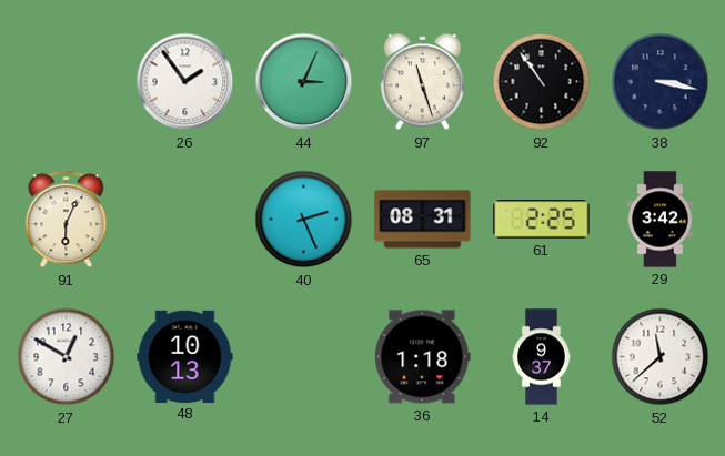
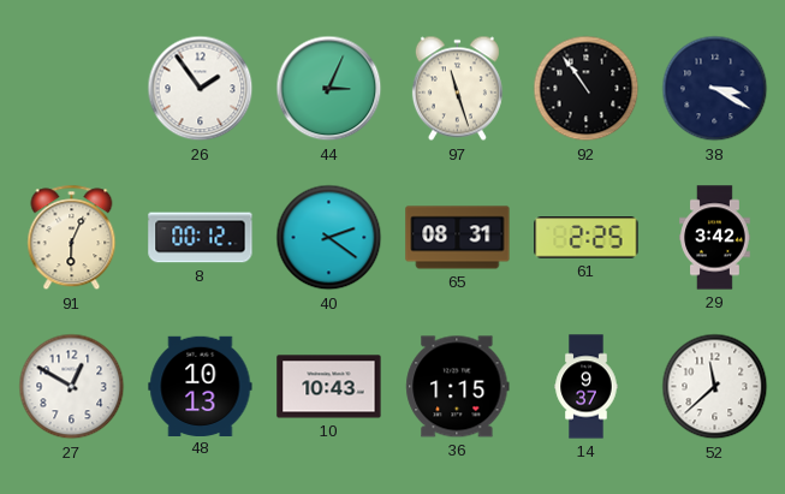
38: 3:17 -> 3:20 (715, 89)
8: none -> 00:12 (201, 238)
40: 2:26 -> 2:21 (329, 238)
10: none -> 10:43 (329, 387)
36: 1:18 -> 1:15 (458, 387)
